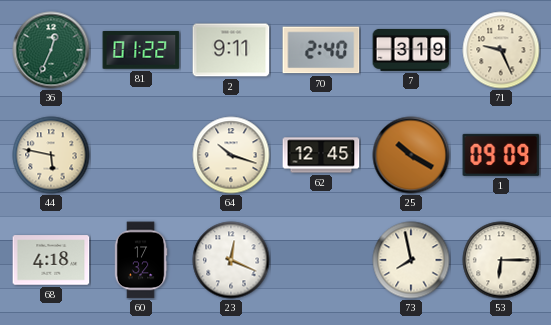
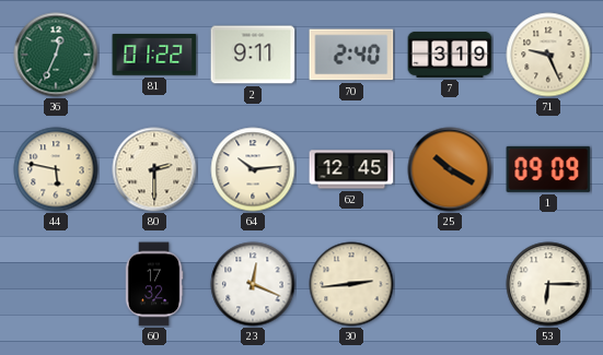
80: none -> 2:30 (154, 169)
64: 10:18 -> 10:14 (253, 169)
68: 4:18 -> none (51, 260)
30: none -> 2:44 (351, 284)
73: 7:58 -> none (411, 260)
